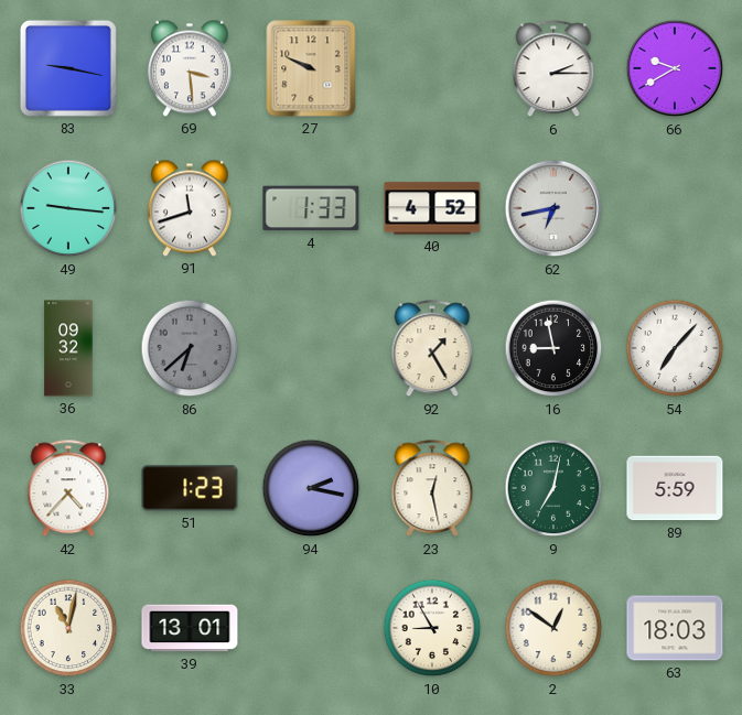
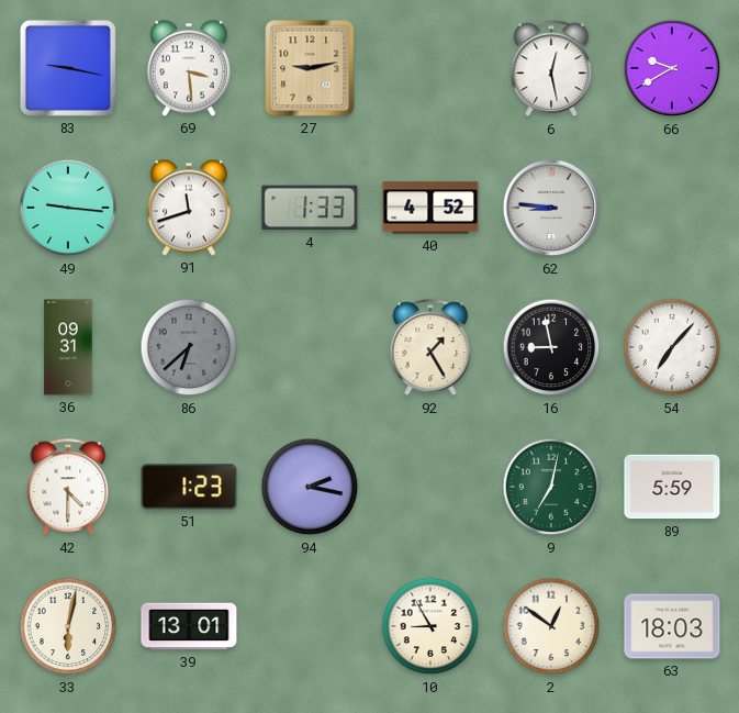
27: 9:49 -> 9:13 (310, 68)
6: 2:15 -> 12:28 (551, 69)
62: 6:43 -> 8:46 (551, 208)
36: 09:32 -> 09:31 (68, 347)
42: 4:37 -> 4:30 (68, 488)
23: 12:28 -> none (432, 489)
33: 11:02 -> 6:02 (68, 626)
